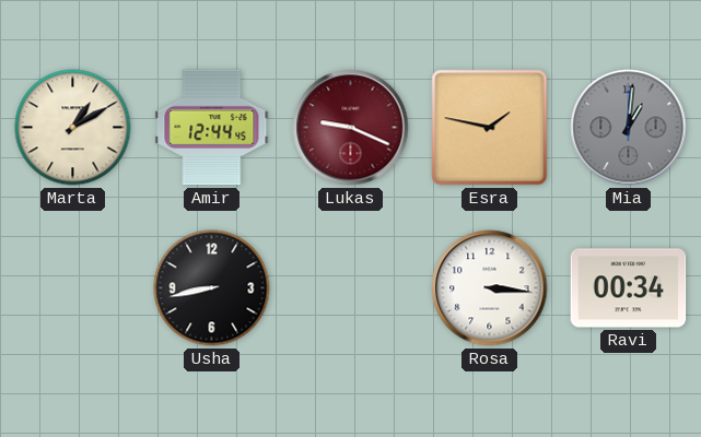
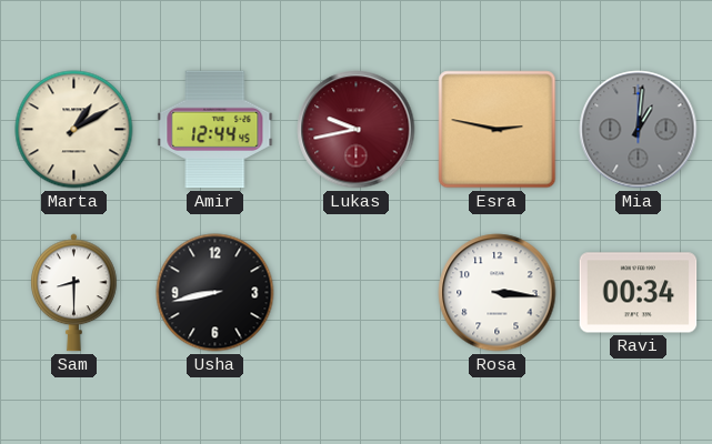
Lukas: 9:19 -> 9:43 (357, 130)
Esra: 1:47 -> 2:47 (498, 130)
Sam: none -> 8:30 (74, 293)
